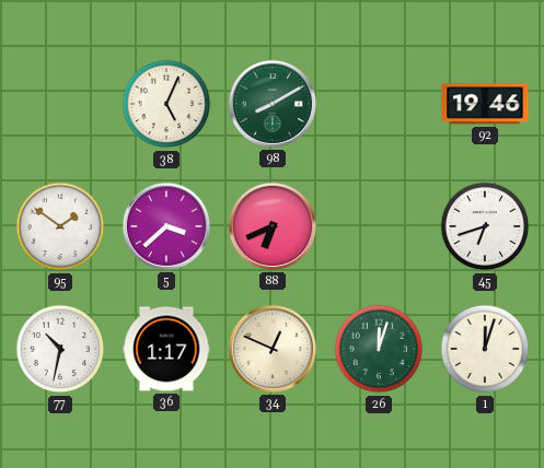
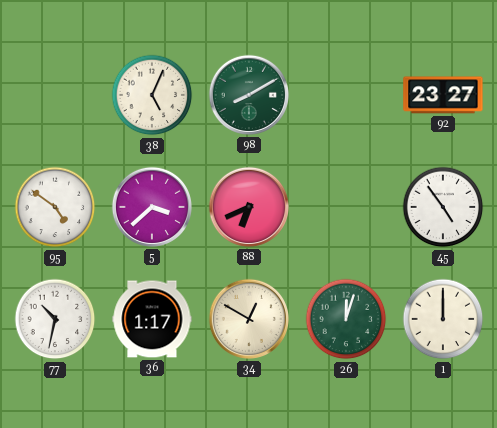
92: 19:46 -> 23:27 (443, 95)
95: 1:51 -> 4:51 (55, 207)
45: 6:42 -> 4:54 (443, 207)
34: 12:49 -> 12:50 (249, 319)
1: 12:03 -> 12:00 (443, 319)
